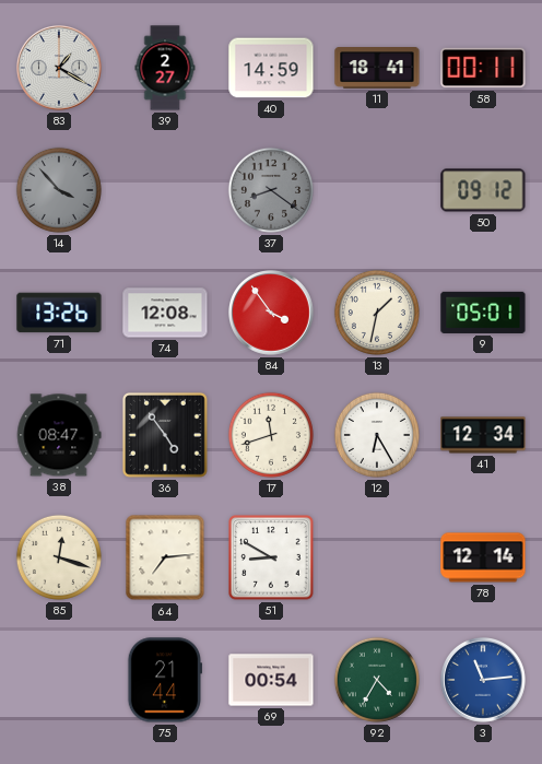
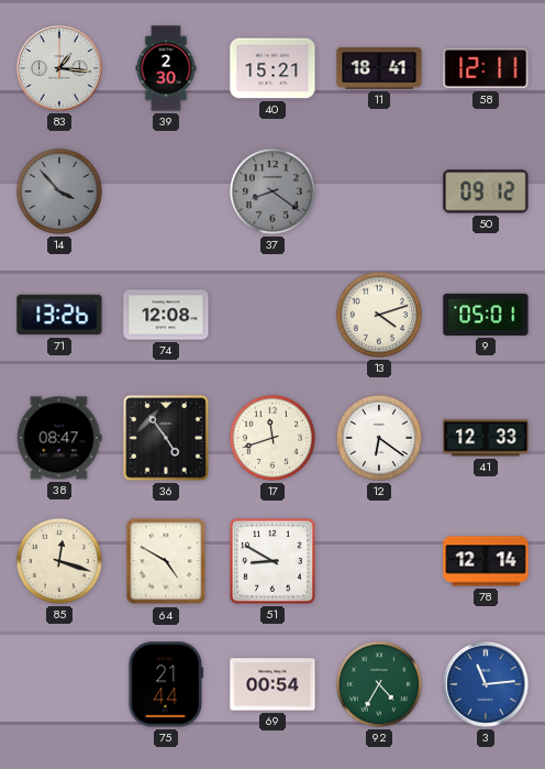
83: 1:20 -> 1:16 (60, 69)
39: 2:27 -> 2:30 (166, 68)
40: 14:59 -> 15:21 (272, 68)
58: 00:11 -> 12:11 (486, 68)
84: 3:54 -> none (272, 314)
13: 1:32 -> 4:12 (379, 315)
12: 6:25 -> 6:21 (379, 438)
41: 12:34 -> 12:33 (486, 438)
64: 7:14 -> 4:50 (166, 561)
